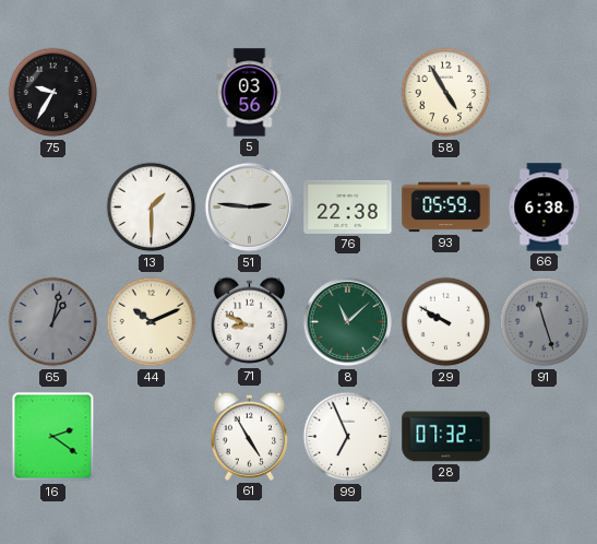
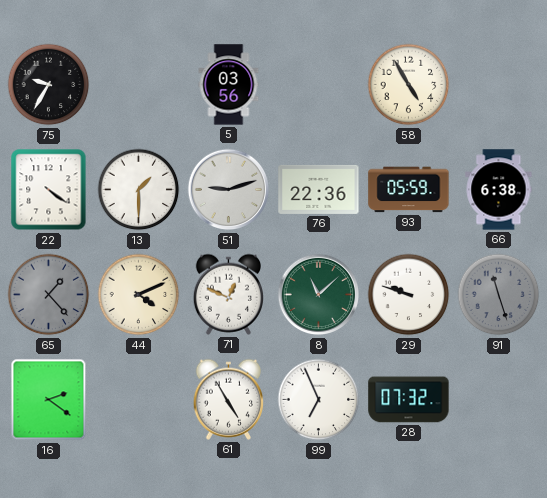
22: none -> 4:21 (49, 190)
51: 2:46 -> 9:12 (229, 190)
76: 22:38 -> 22:36 (319, 189)
65: 1:02 -> 1:23 (49, 295)
44: 10:11 -> 4:11 (139, 295)
71: 8:49 -> 12:49 (228, 294)
29: 9:50 -> 9:48 (409, 295)
